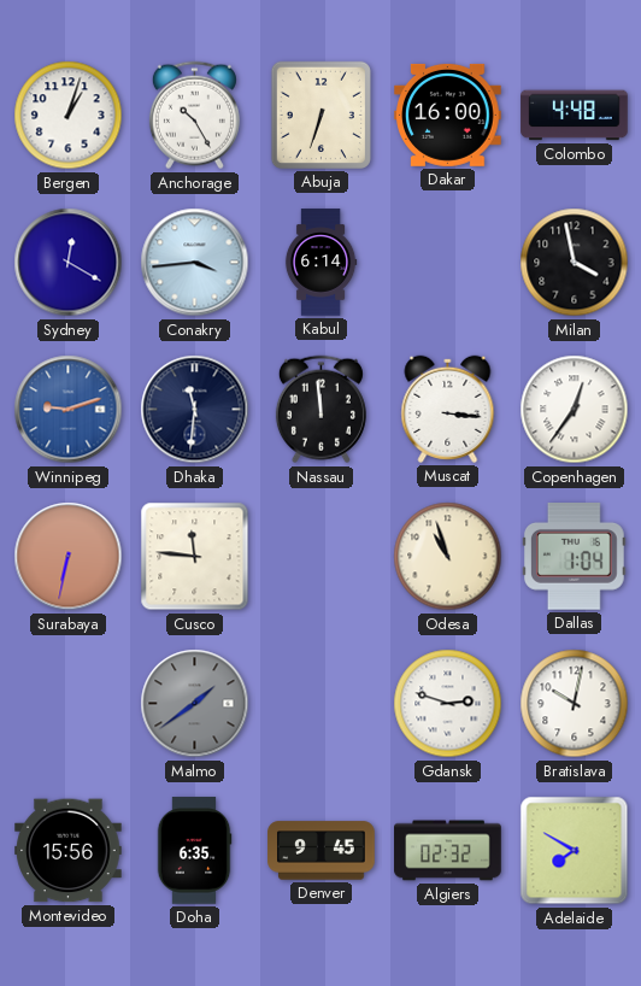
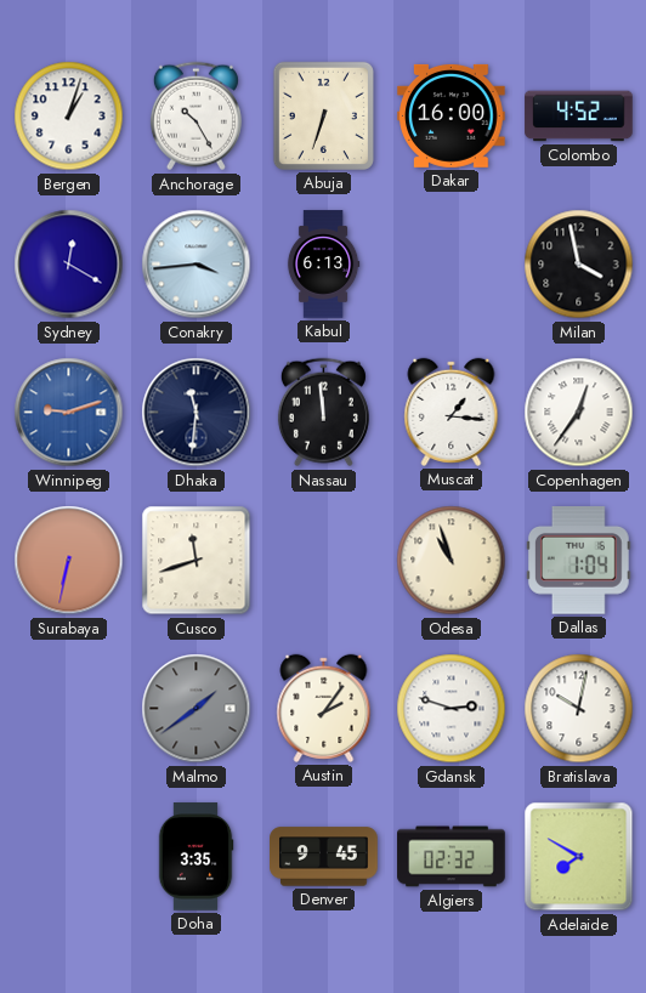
Colombo: 4:48 -> 4:52 (579, 117)
Kabul: 6:14 -> 6:13 (323, 265)
Muscat: 3:16 -> 1:16 (452, 412)
Cusco: 11:46 -> 11:42 (197, 561)
Austin: none -> 2:06 (324, 708)
Montevideo: 15:56 -> none (69, 851)
Doha: 6:35 -> 3:35 (195, 857)
